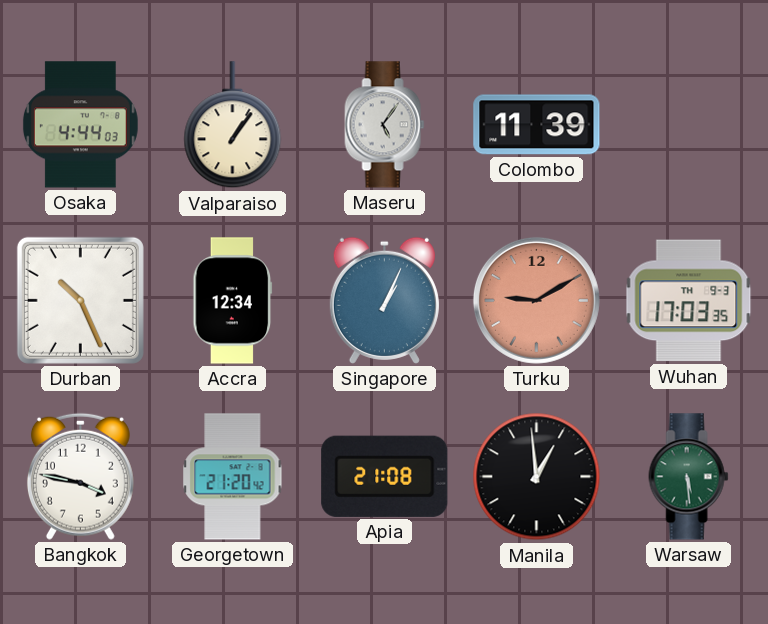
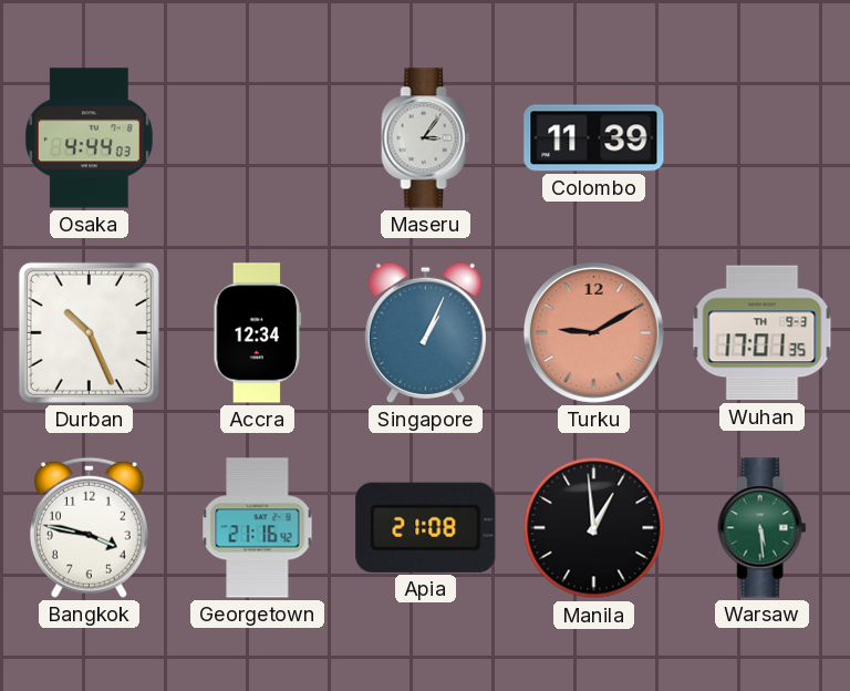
Valparaiso: 1:06 -> none (233, 125)
Maseru: 5:06 -> 3:06 (426, 138)
Wuhan: 17:03 -> 17:01 (763, 333)
Georgetown: 21:20 -> 21:16 (258, 528)
